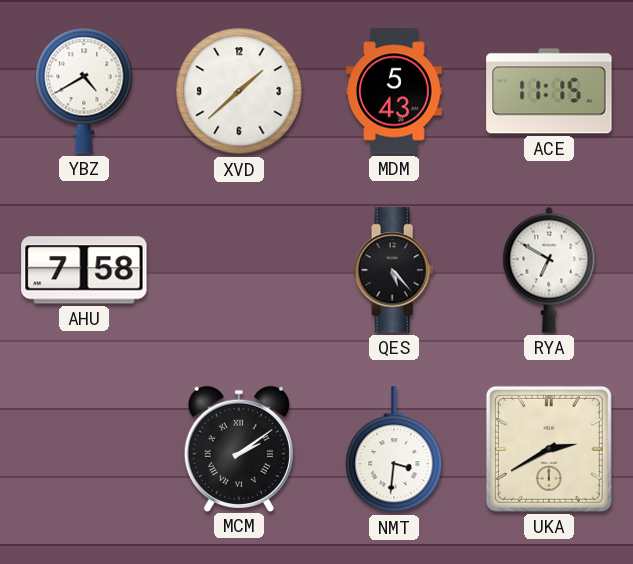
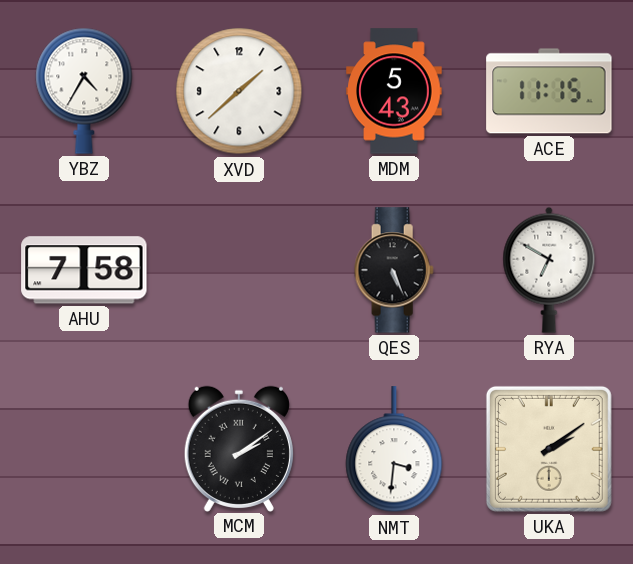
YBZ: 4:40 -> 4:35 (84, 91)
QES: 5:23 -> 5:26 (394, 270)
UKA: 2:40 -> 2:09 (549, 449)
